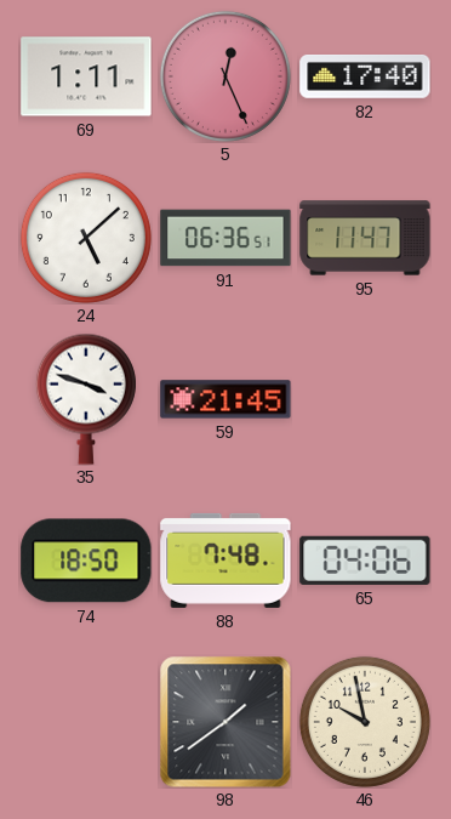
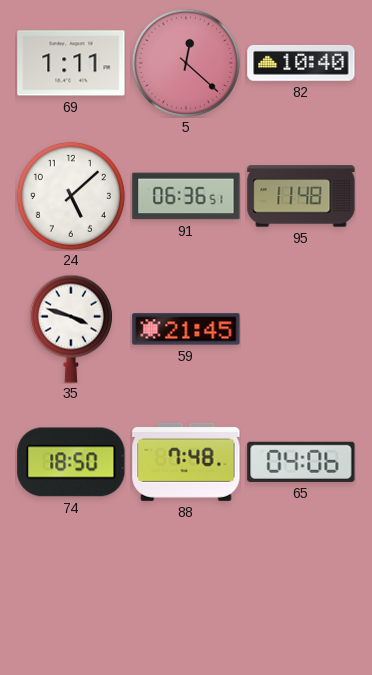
5: 12:26 -> 12:22 (186, 63)
82: 17:40 -> 10:40 (301, 64)
95: 11:47 -> 11:48 (301, 196)
98: 1:39 -> none (225, 722)
46: 9:58 -> none (365, 722)
